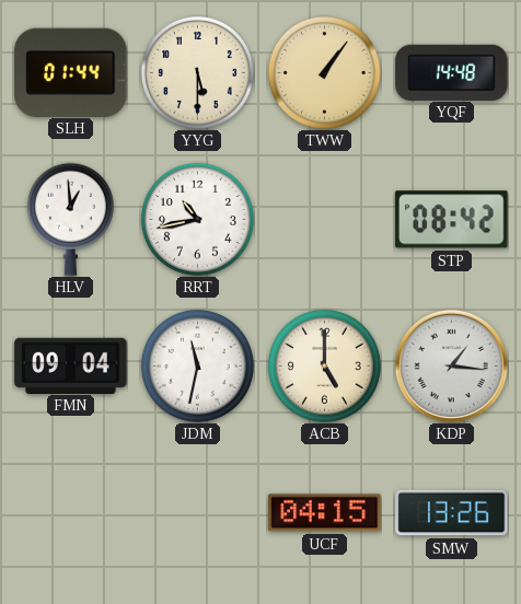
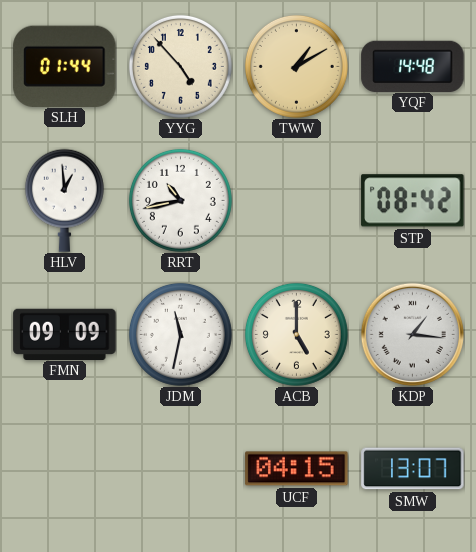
YYG: 5:30 -> 4:53 (180, 66)
TWW: 1:06 -> 1:10 (296, 66)
FMN: 09:04 -> 09:09 (65, 334)
SMW: 13:26 -> 13:07 (413, 469)
